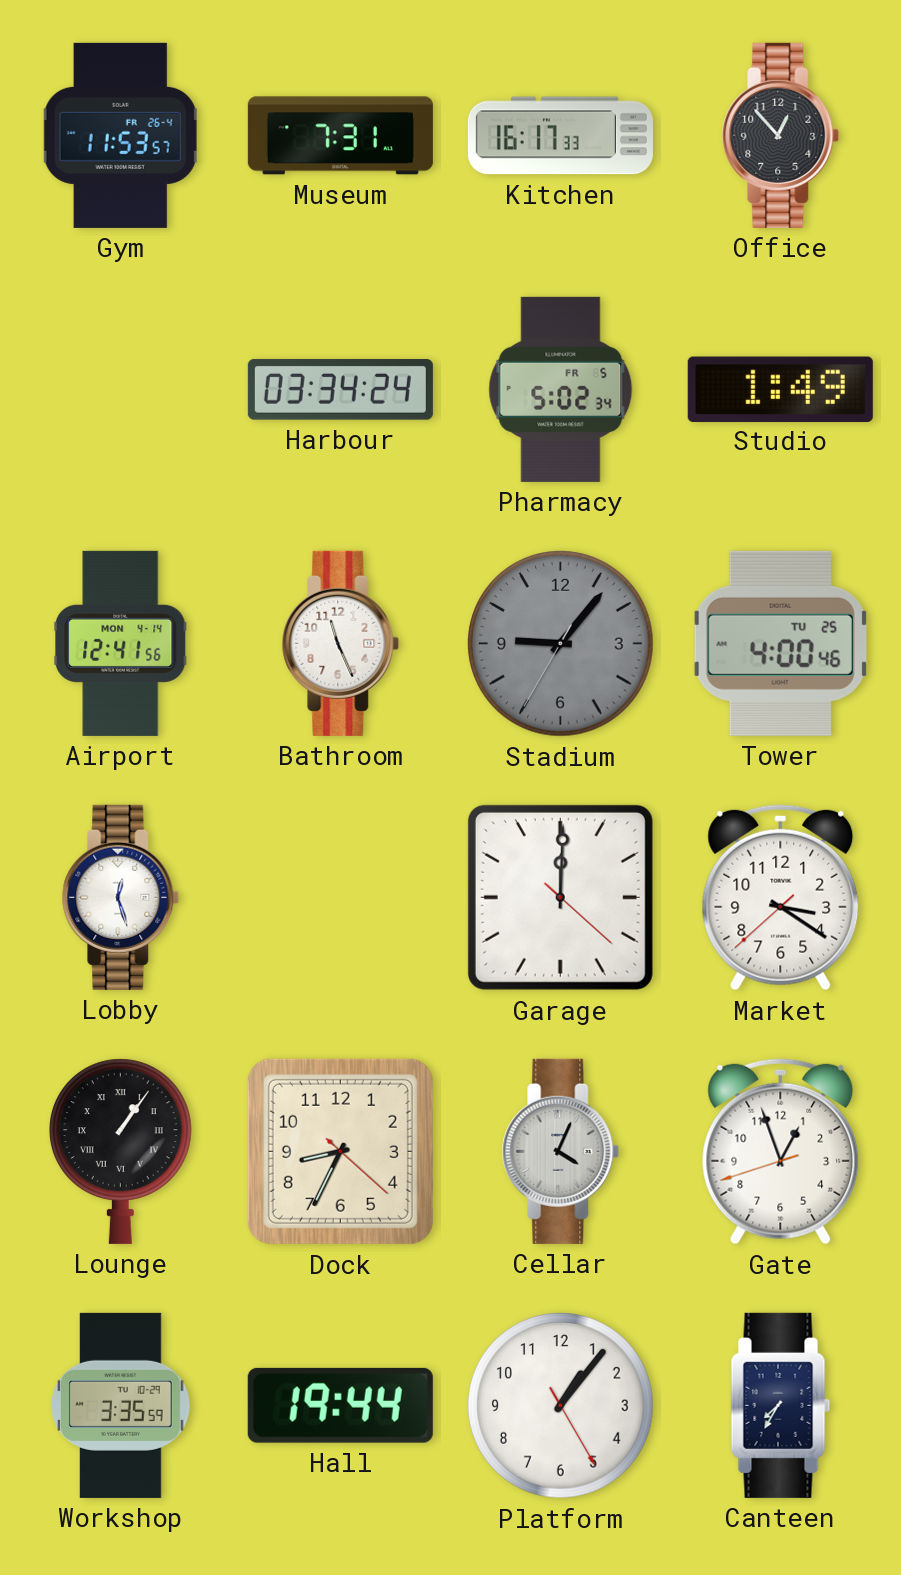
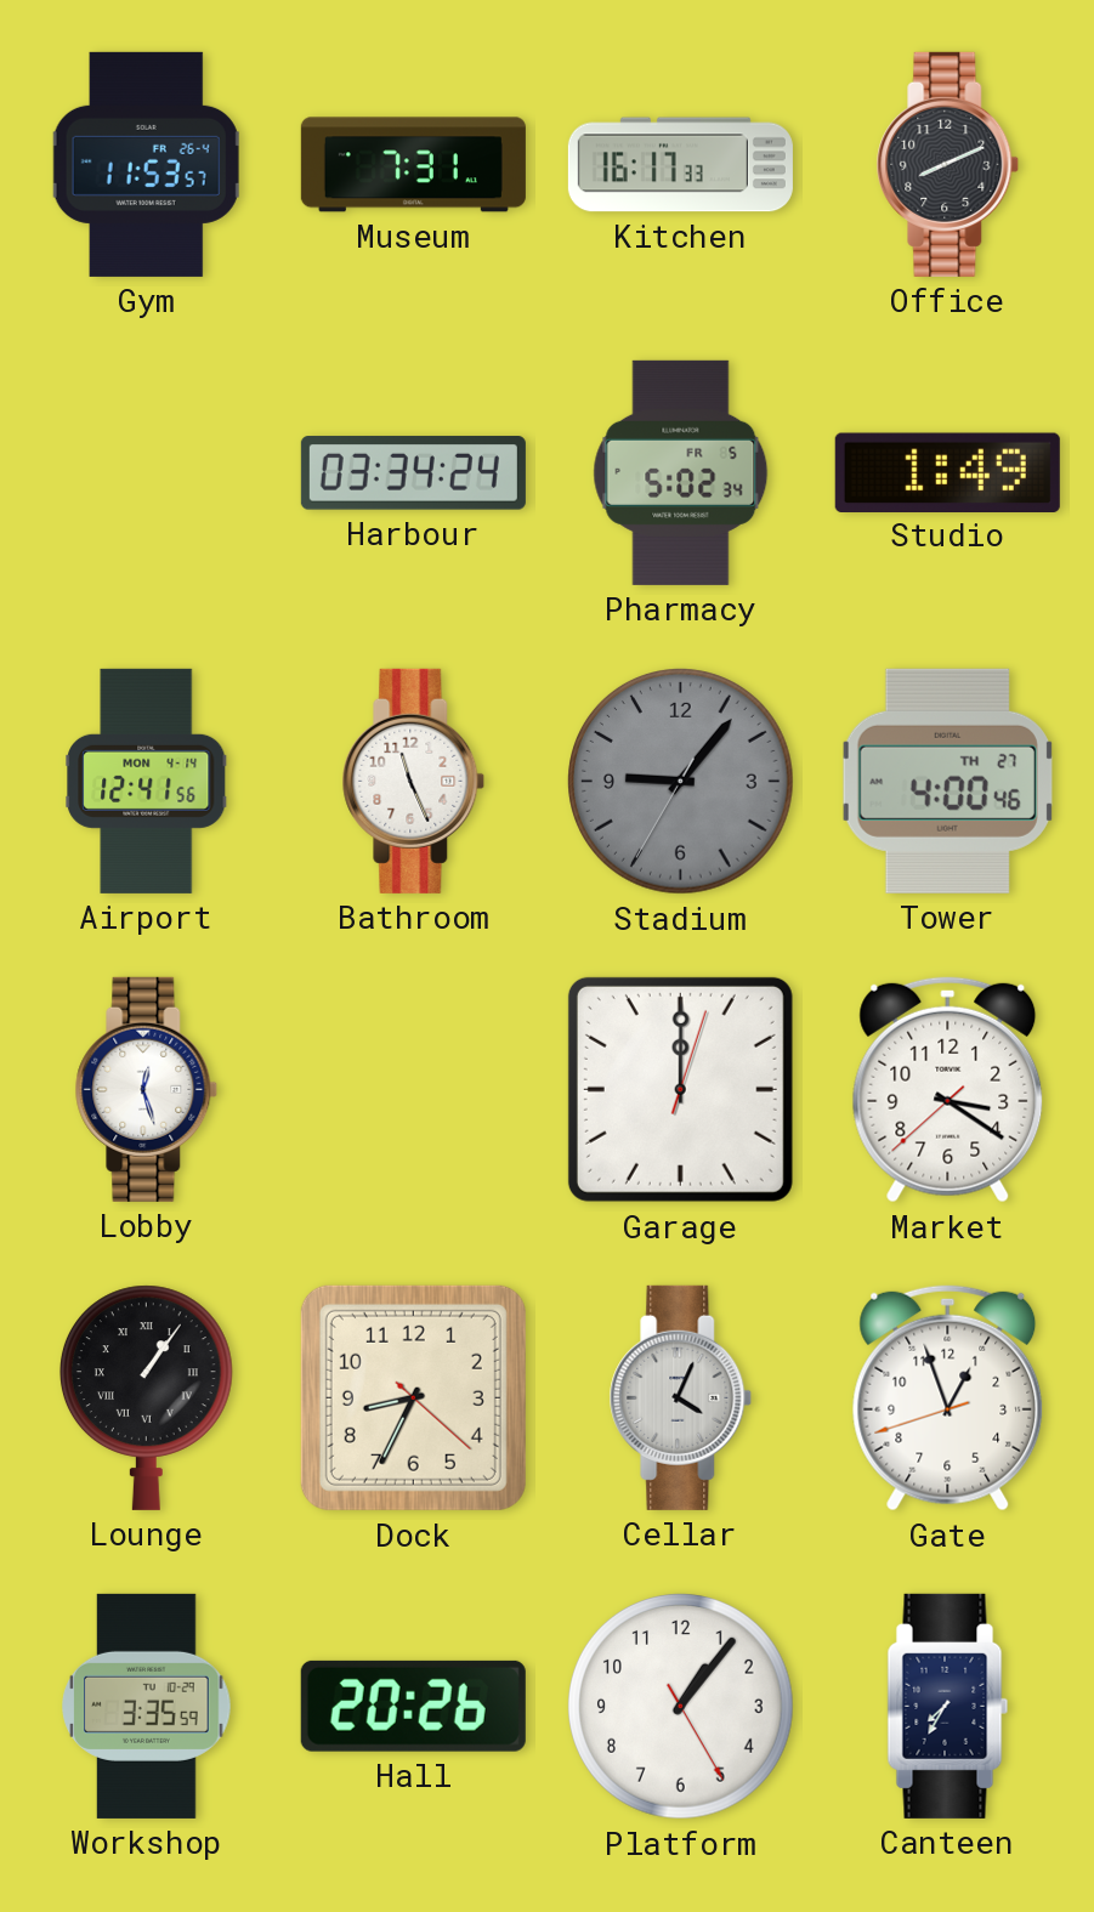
Office: 12:53 -> 8:11 (948, 164)
Tower date: TU 25 -> TH 27 (947, 781)
Garage: 12:00:22 -> 12:00:03 (680, 1089)
Hall: 19:44 -> 20:26 (413, 1706)
